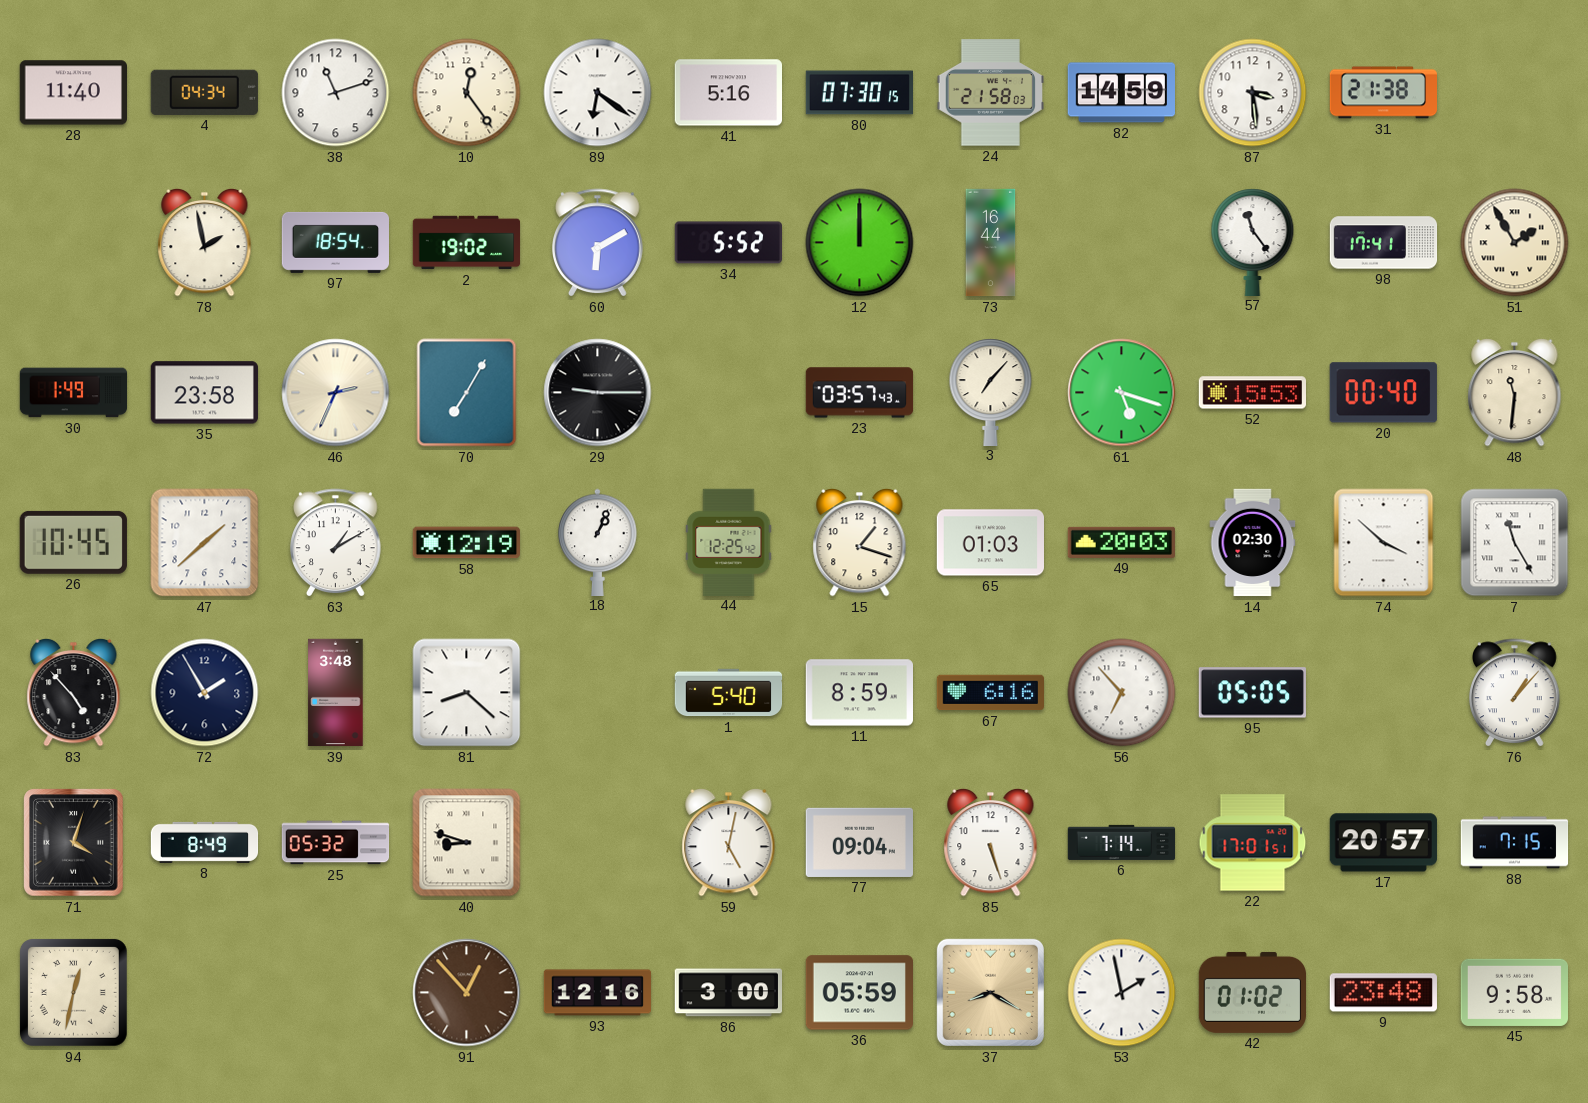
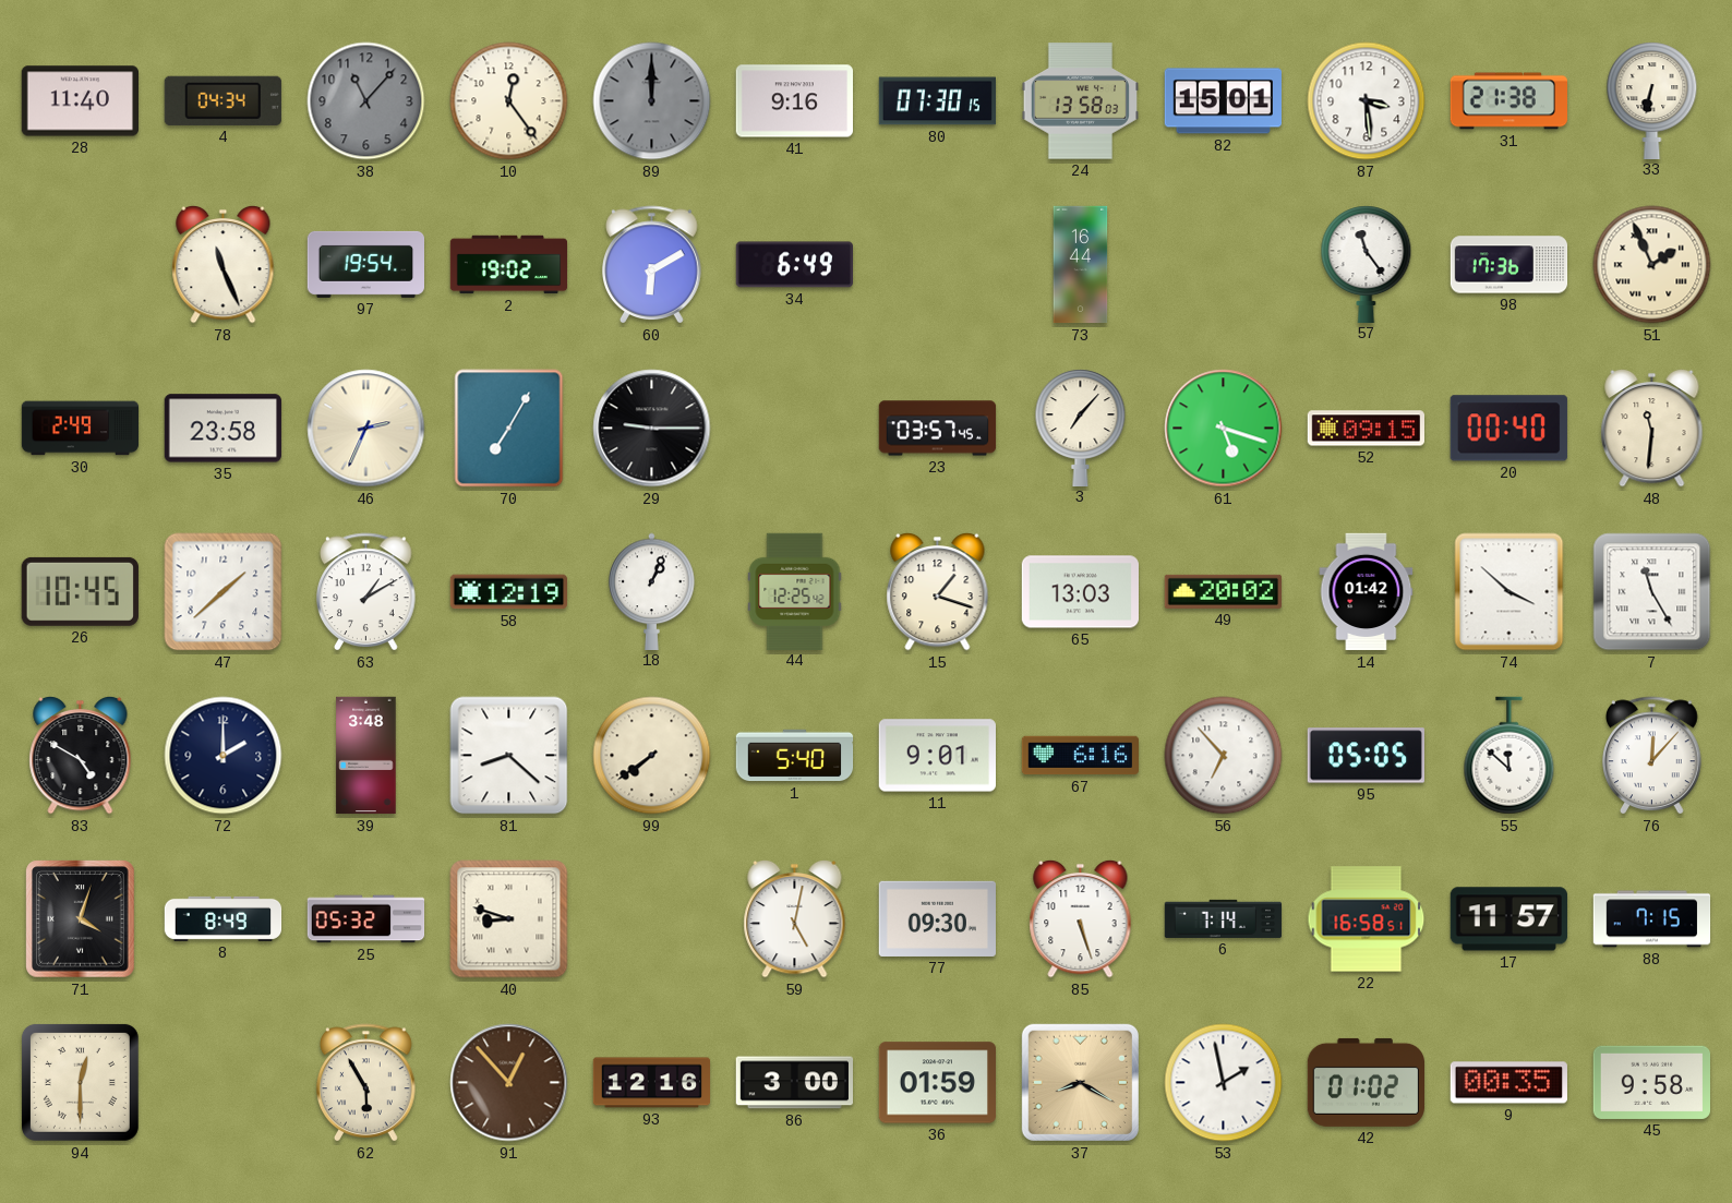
38: 11:12 -> 11:07 (366, 101)
38 dial: white -> grey (366, 101)
89: 6:21 -> 12:00 (652, 101)
89 dial: white -> grey (652, 101)
41: 5:16 -> 9:16 (794, 101)
24: 21:58 -> 13:58 (1080, 101)
82: 14:59 -> 15:01 (1223, 101)
33: none -> 6:32 (1652, 100)
78: 1:58 -> 11:26 (224, 264)
97: 18:54 -> 19:54 (366, 264)
34: 5:52 -> 6:49 (794, 265)
12: 12:00 -> none (860, 243)
98: 17:41 -> 17:36 (1510, 265)
51: 1:55 -> 1:56 (1652, 265)
30: 1:49 -> 2:49 (81, 429)
23: 03:57:43 -> 03:57:45 (938, 429)
52: 15:53 -> 09:15 (1366, 429)
65: 01:03 -> 13:03 (1080, 592)
49: 20:03 -> 20:02 (1223, 591)
14: 02:30 -> 01:42 (1367, 592)
83: 4:53 -> 4:50 (81, 755)
72: 1:55 -> 2:00 (224, 756)
99: none -> 7:39 (652, 756)
11: 8:59 -> 9:01 (937, 756)
55: none -> 11:52 (1510, 756)
76: 1:07 -> 12:07 (1652, 756)
77: 09:04 -> 09:30 (937, 918)
22: 17:01 -> 16:58 (1367, 919)
17: 20:57 -> 11:57 (1508, 919)
94: 12:32 -> 12:30 (80, 1082)
62: none -> 5:55 (366, 1083)
36: 05:59 -> 01:59 (937, 1083)
9: 23:48 -> 00:35 (1508, 1083)
